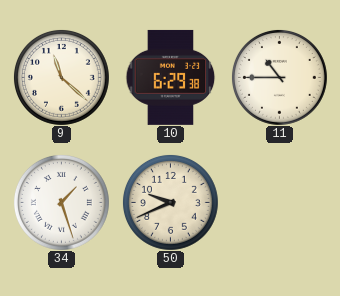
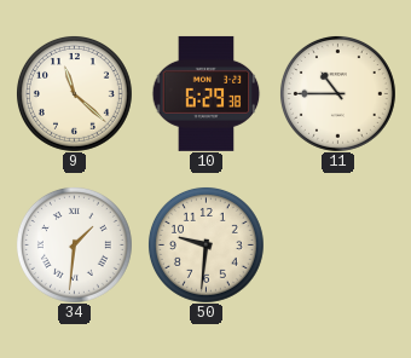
34: 1:27 -> 1:31 (74, 244)
50: 9:41 -> 9:31 (205, 244)
